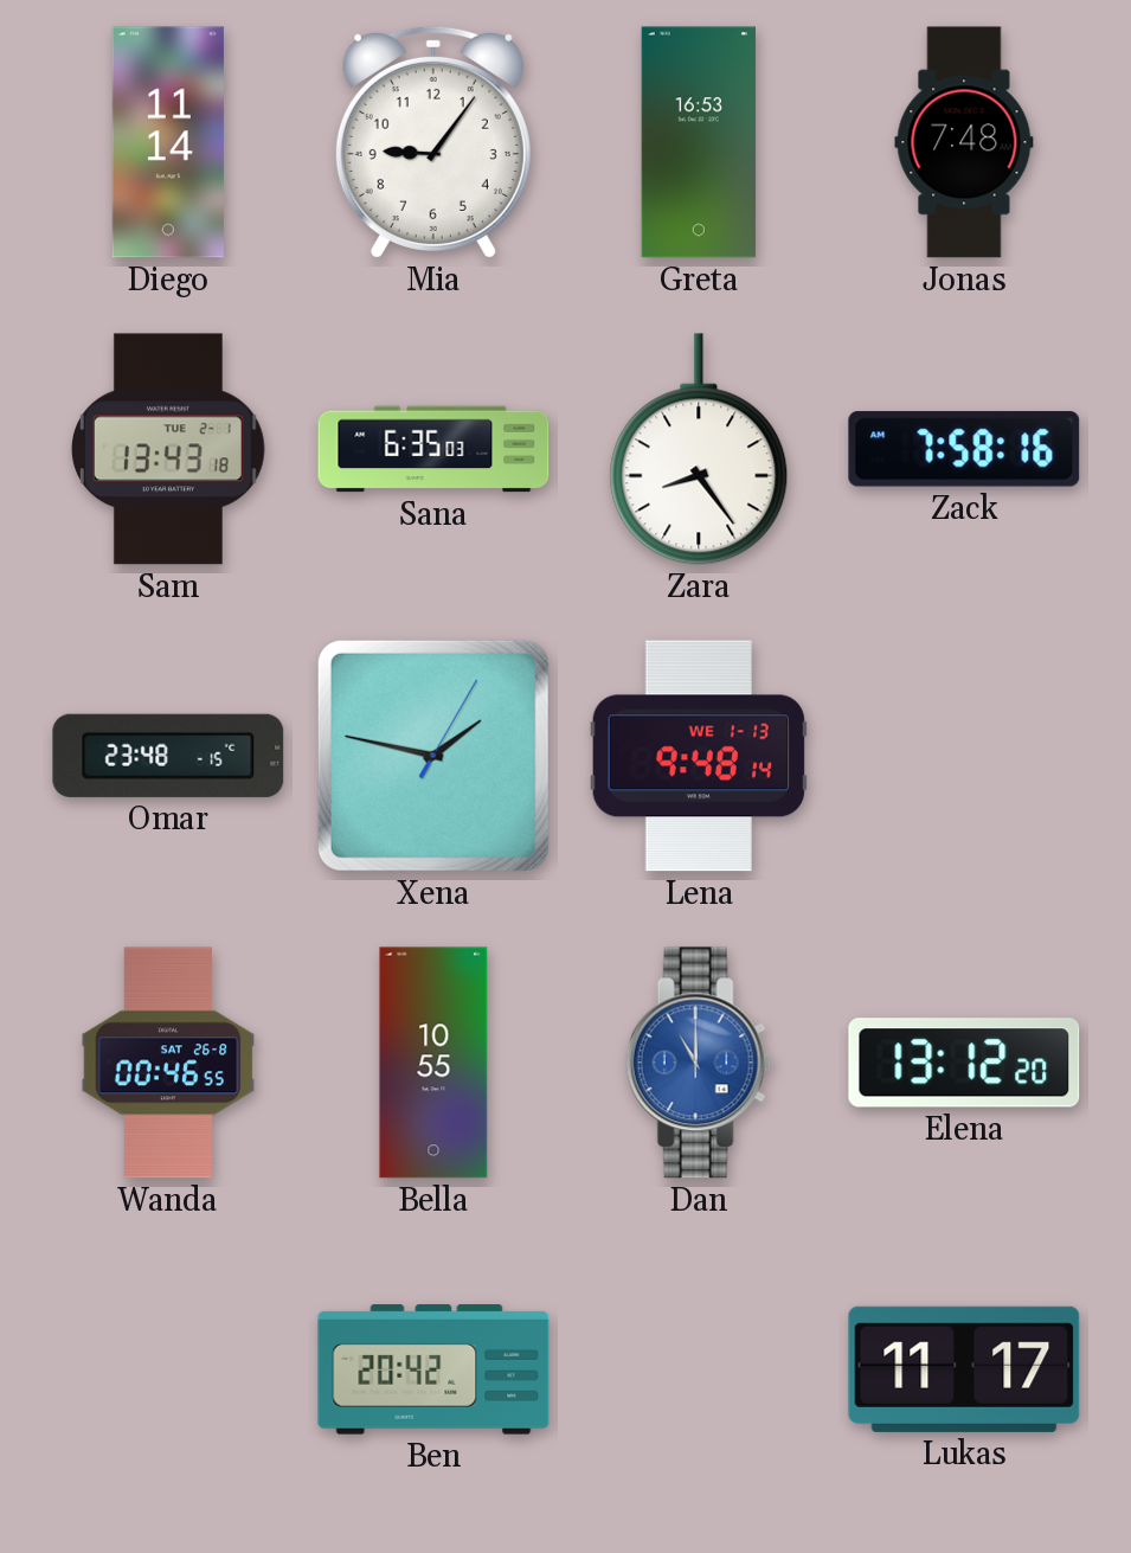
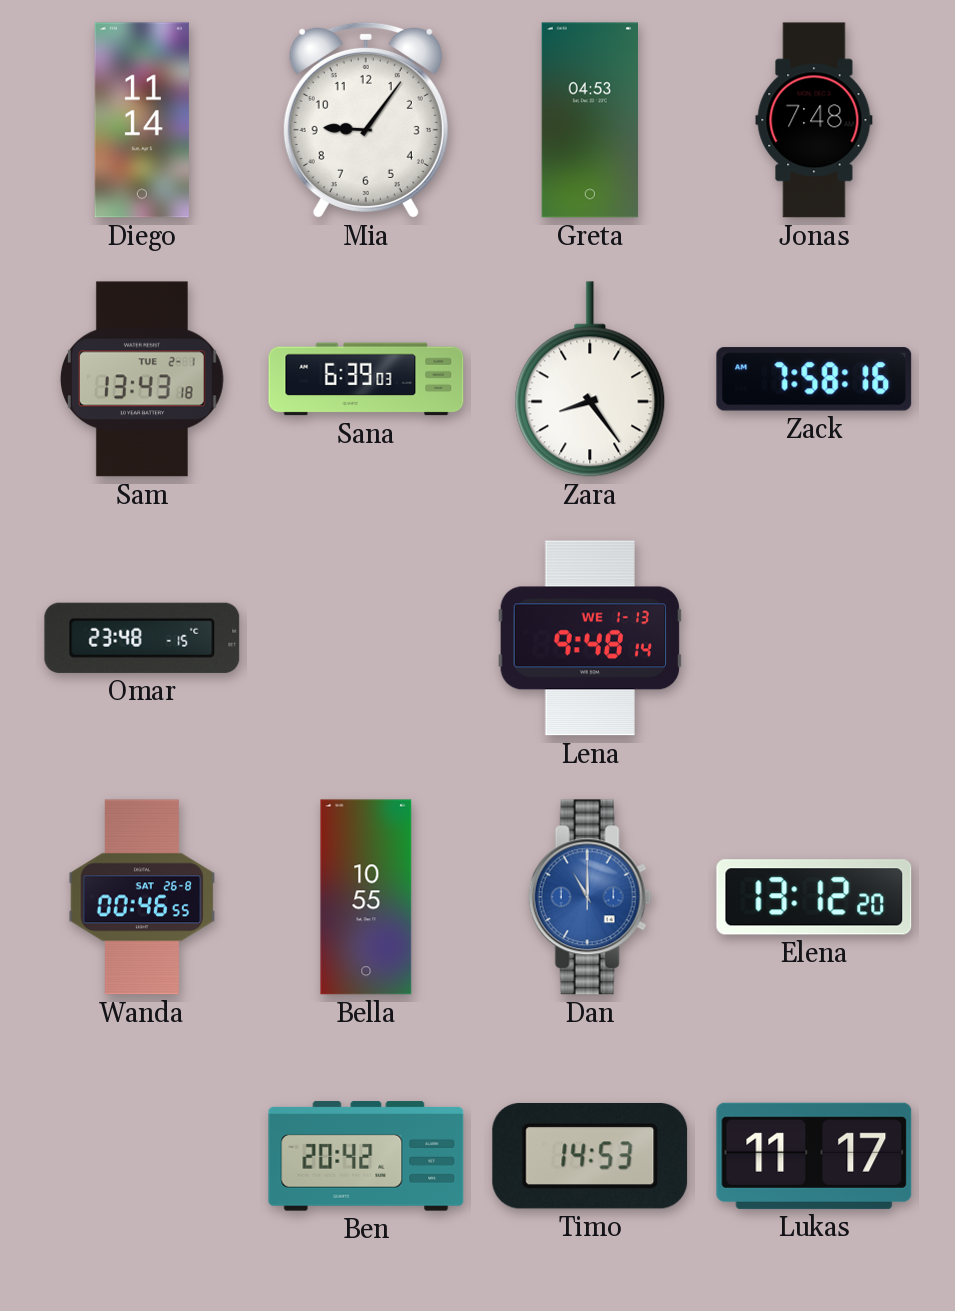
Greta: 16:53 -> 04:53 (590, 120)
Sana: 6:35 -> 6:39 (366, 379)
Xena: 1:47 -> none (433, 756)
Timo: none -> 14:53 (590, 1156)
